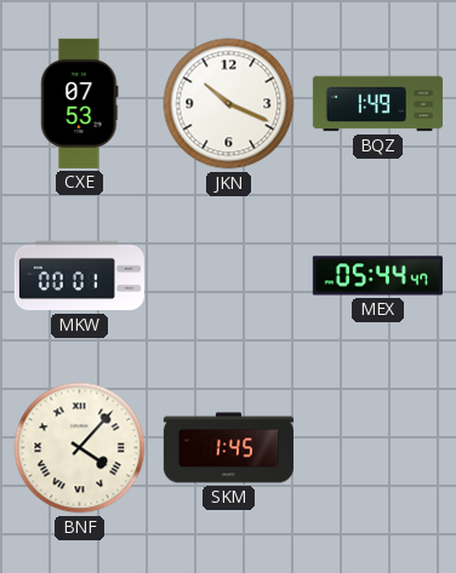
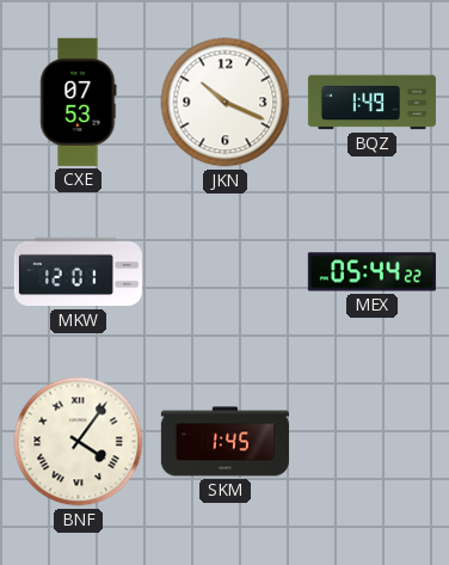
MKW: 00:01 -> 12:01 (78, 272)
MEX: 05:44:47 -> 05:44:22 (371, 272)
BNF: 4:07 -> 4:06 (79, 442)
